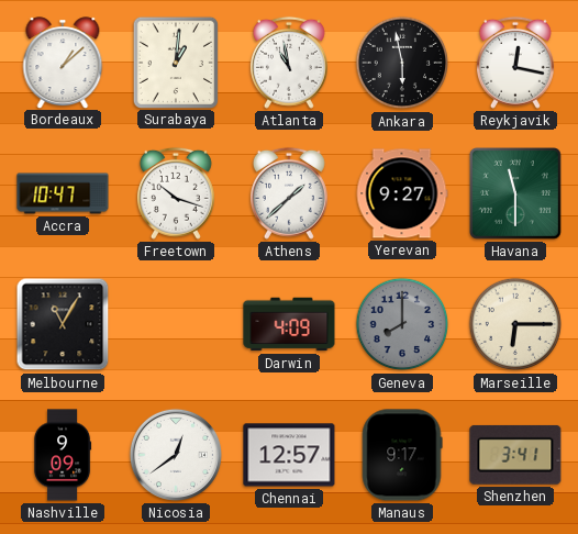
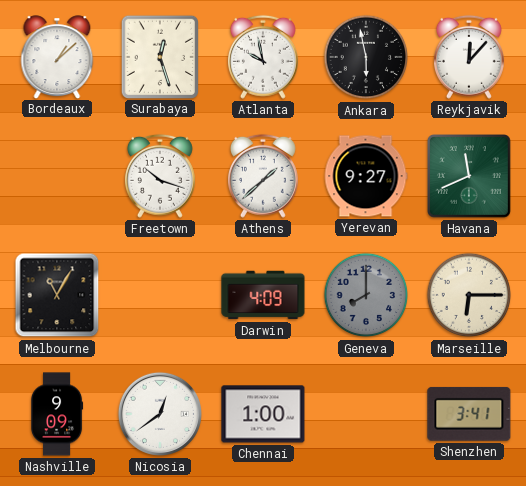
Surabaya: 1:01 -> 12:27 (159, 56)
Atlanta: 10:58 -> 9:58 (263, 57)
Reykjavik: 12:17 -> 12:07 (469, 57)
Accra: 10:47 -> none (63, 193)
Havana: 11:30 -> 11:41 (470, 177)
Chennai: 12:57 -> 1:00 (263, 414)
Manaus: 9:17 -> none (402, 455)
